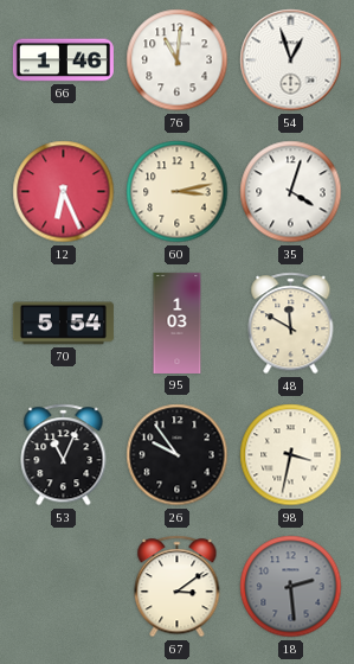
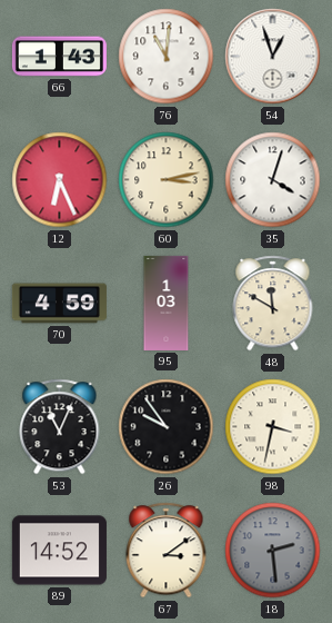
66: 1:46 -> 1:43 (59, 57)
70: 5:54 -> 4:59 (59, 304)
89: none -> 14:52 (59, 551)
